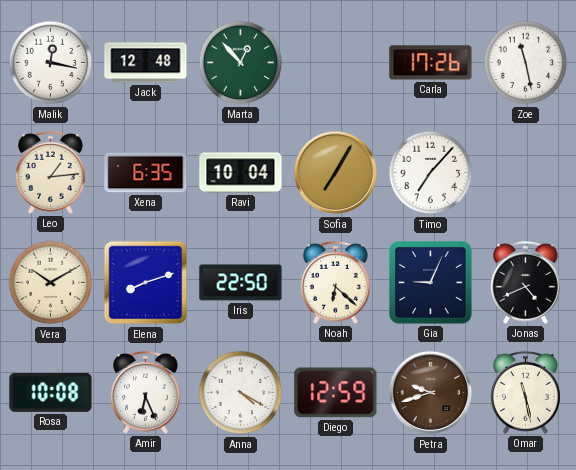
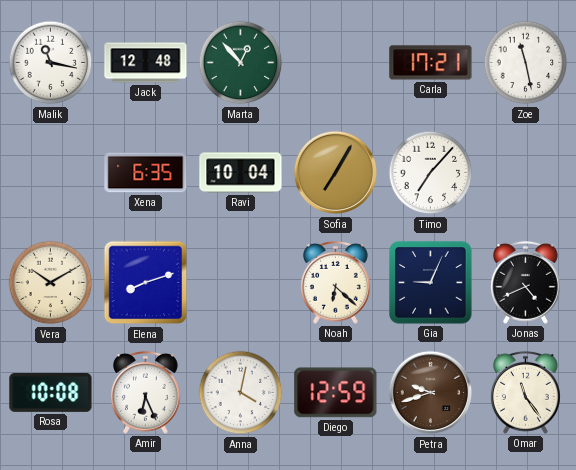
Malik: 12:17 -> 11:17 (51, 63)
Carla: 17:26 -> 17:21 (431, 63)
Leo: 1:14 -> none (50, 172)
Iris: 22:50 -> none (241, 283)
Anna: 4:20 -> 4:02 (241, 393)
Omar: 11:28 -> 11:24 (525, 392)
